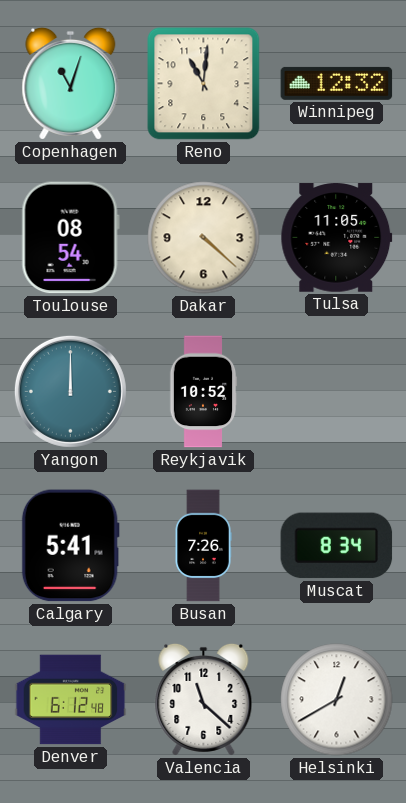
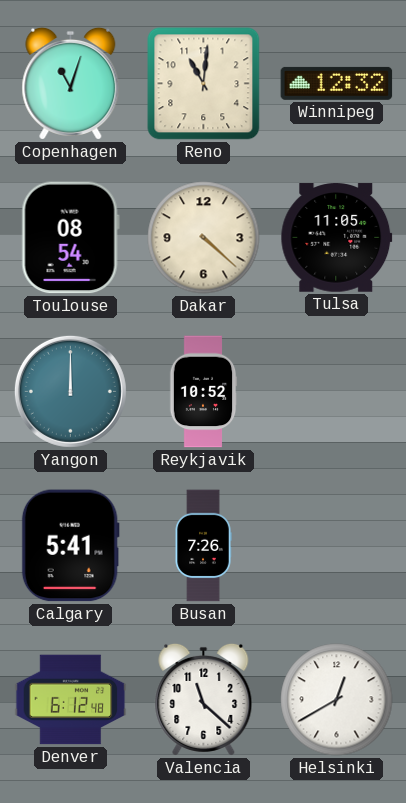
Muscat: 8:34 -> none (337, 546)
